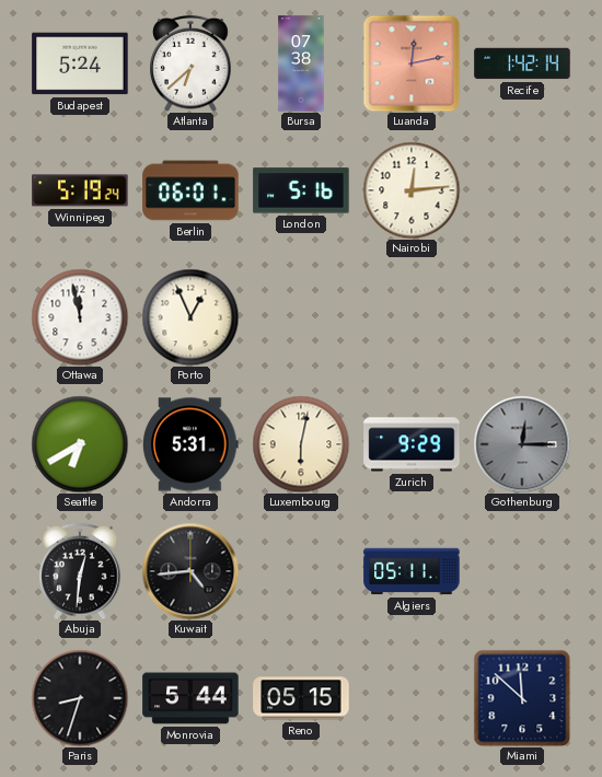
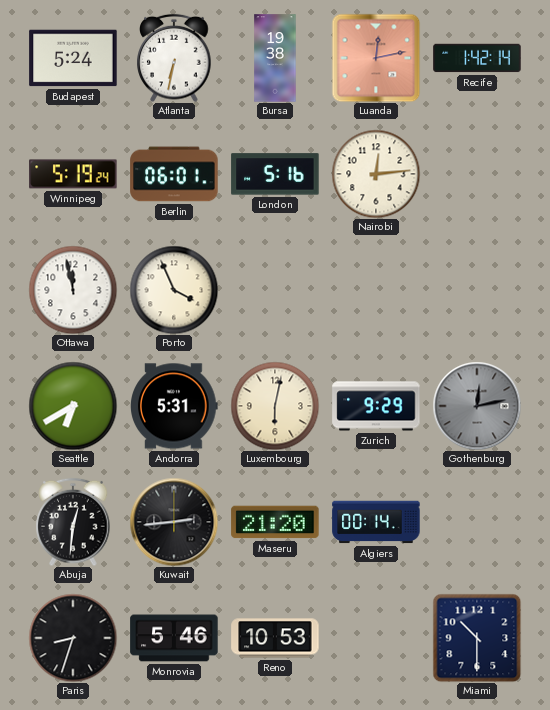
Atlanta: 6:38 -> 6:32 (174, 58)
Bursa: 07:38 -> 19:38 (275, 58)
Porto: 12:56 -> 3:56 (174, 290)
Gothenburg: 12:15 -> 12:13 (477, 406)
Kuwait: 4:44 -> 2:44 (174, 522)
Maseru: none -> 21:20 (275, 522)
Algiers: 05:11 -> 00:14 (376, 522)
Monrovia: 5:44 -> 5:46 (174, 638)
Reno: 05:15 -> 10:53 (275, 638)
Miami: 11:52 -> 10:30 (477, 638)
